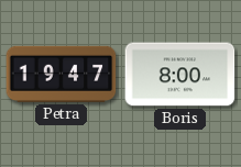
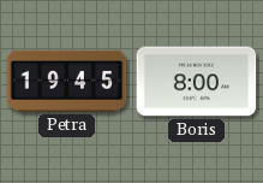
Petra: 19:47 -> 19:45 (67, 81)
